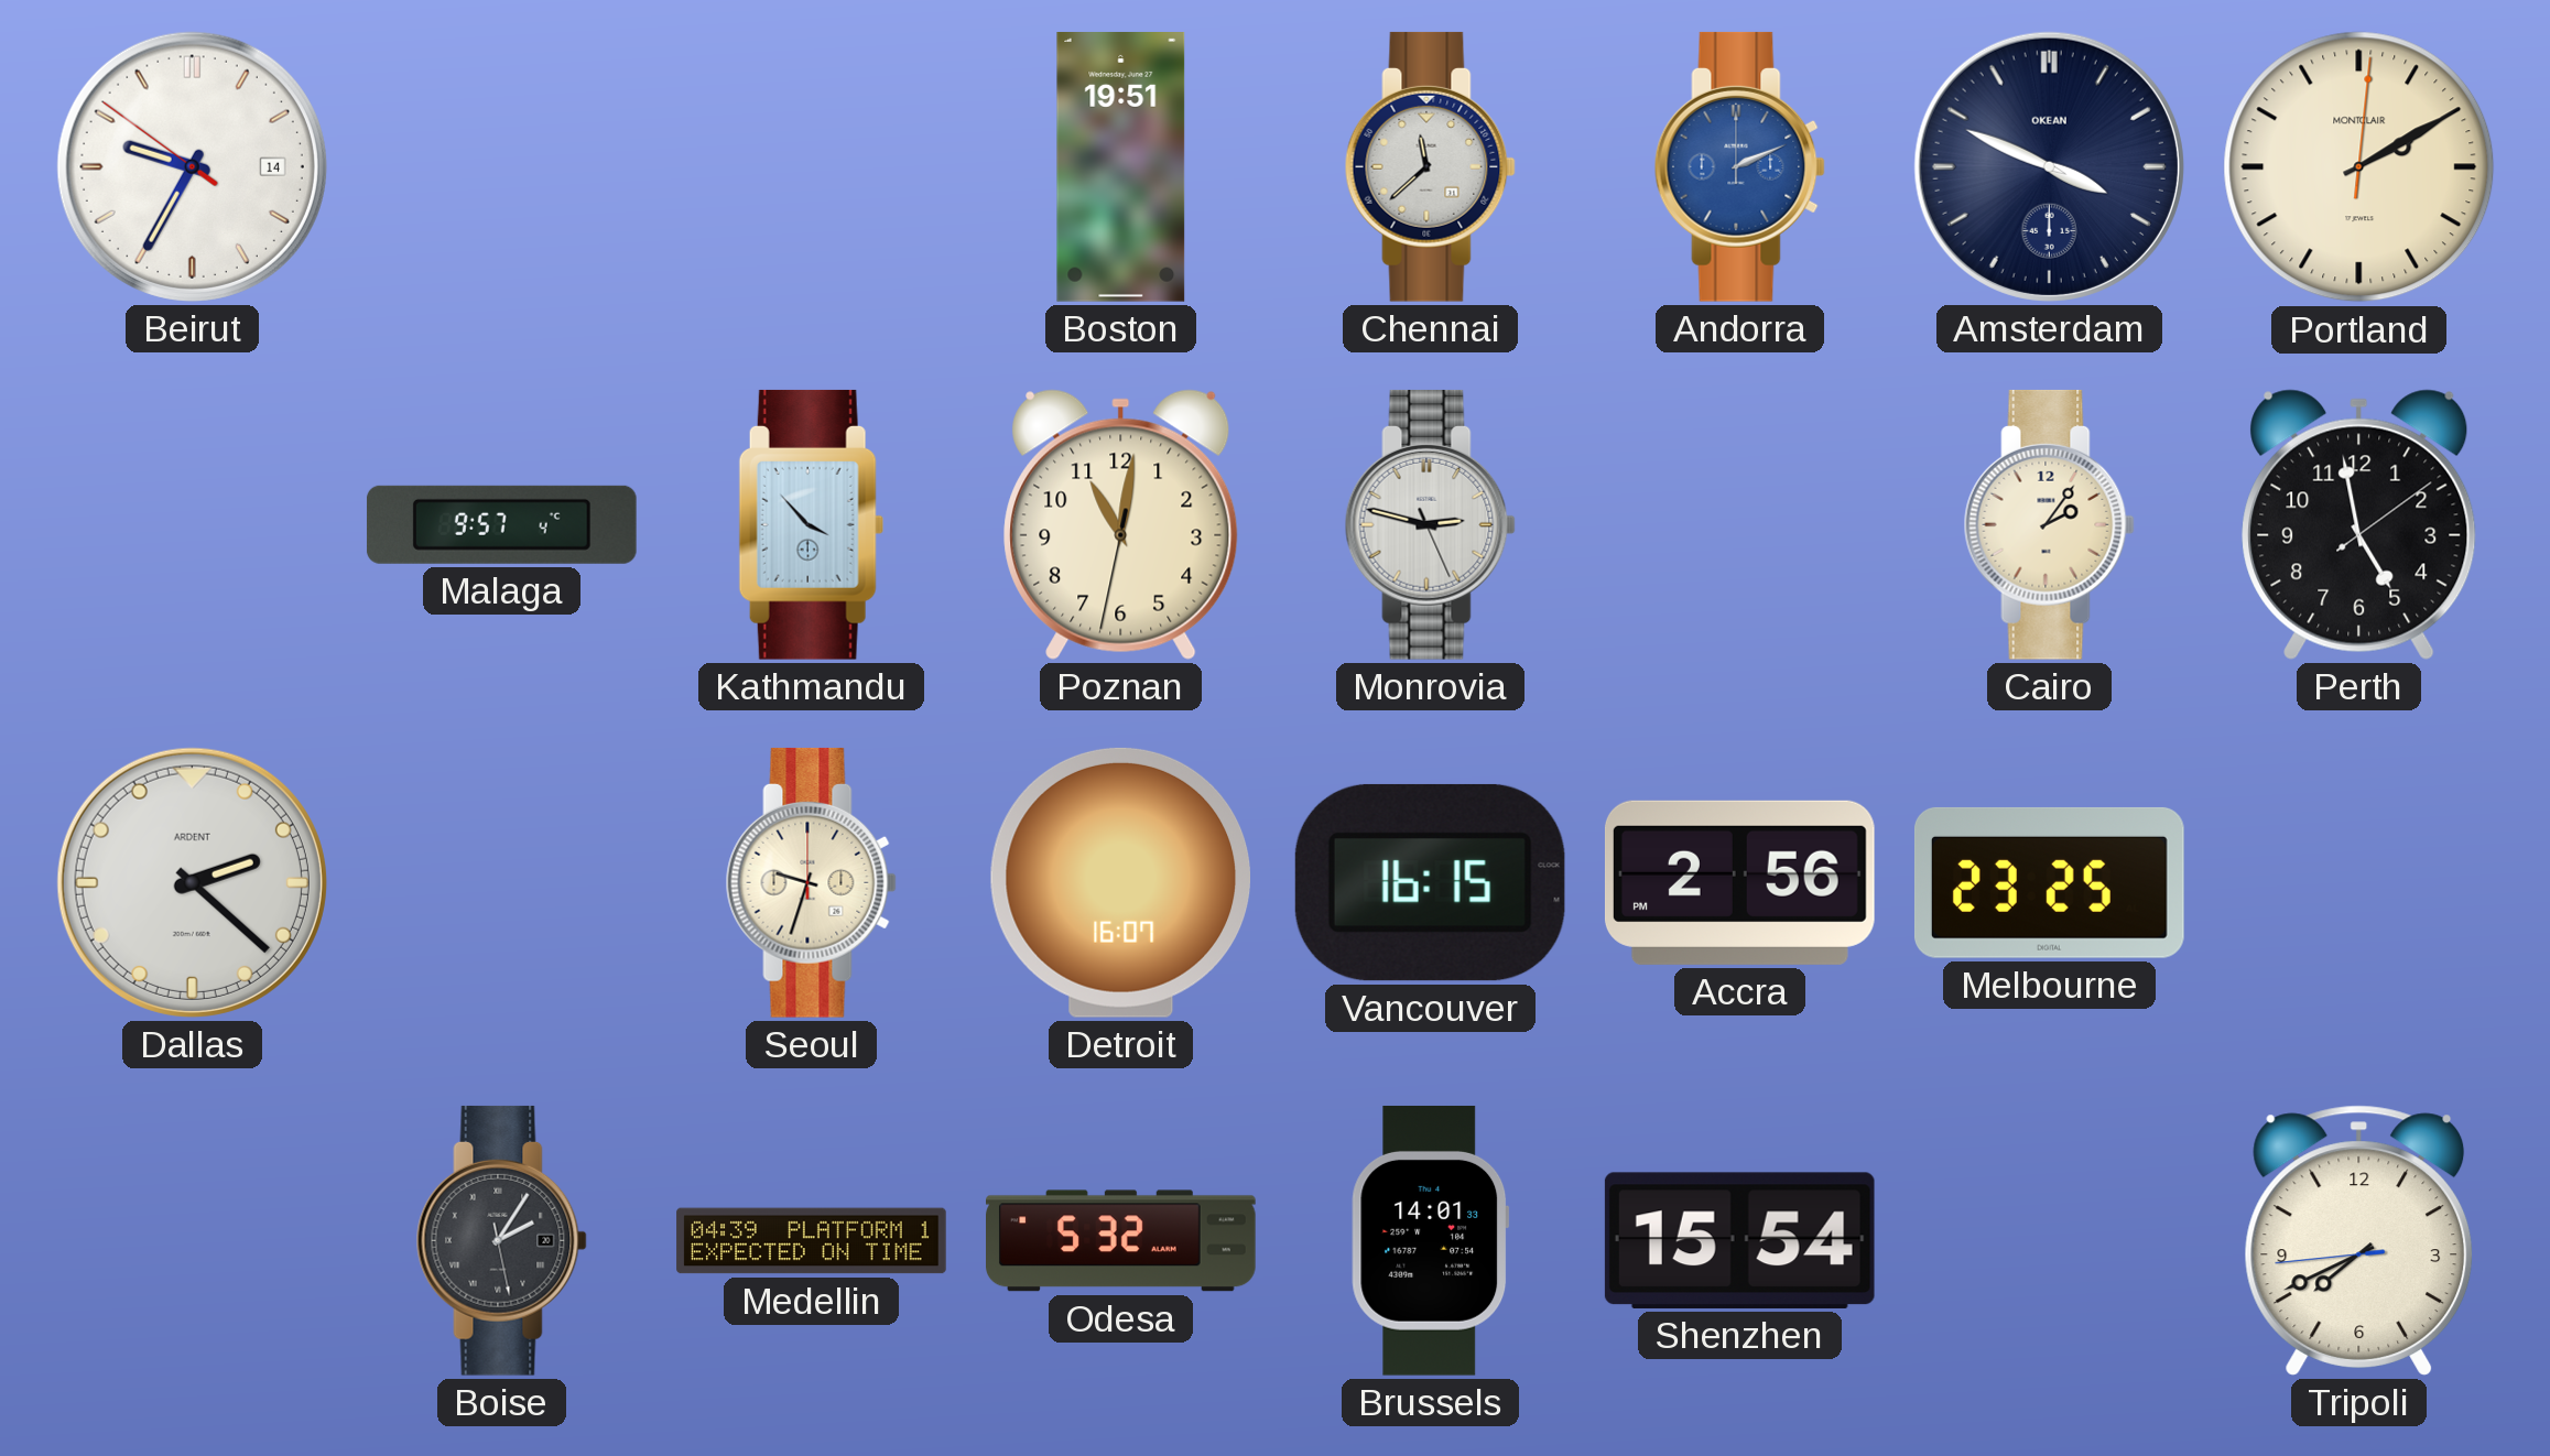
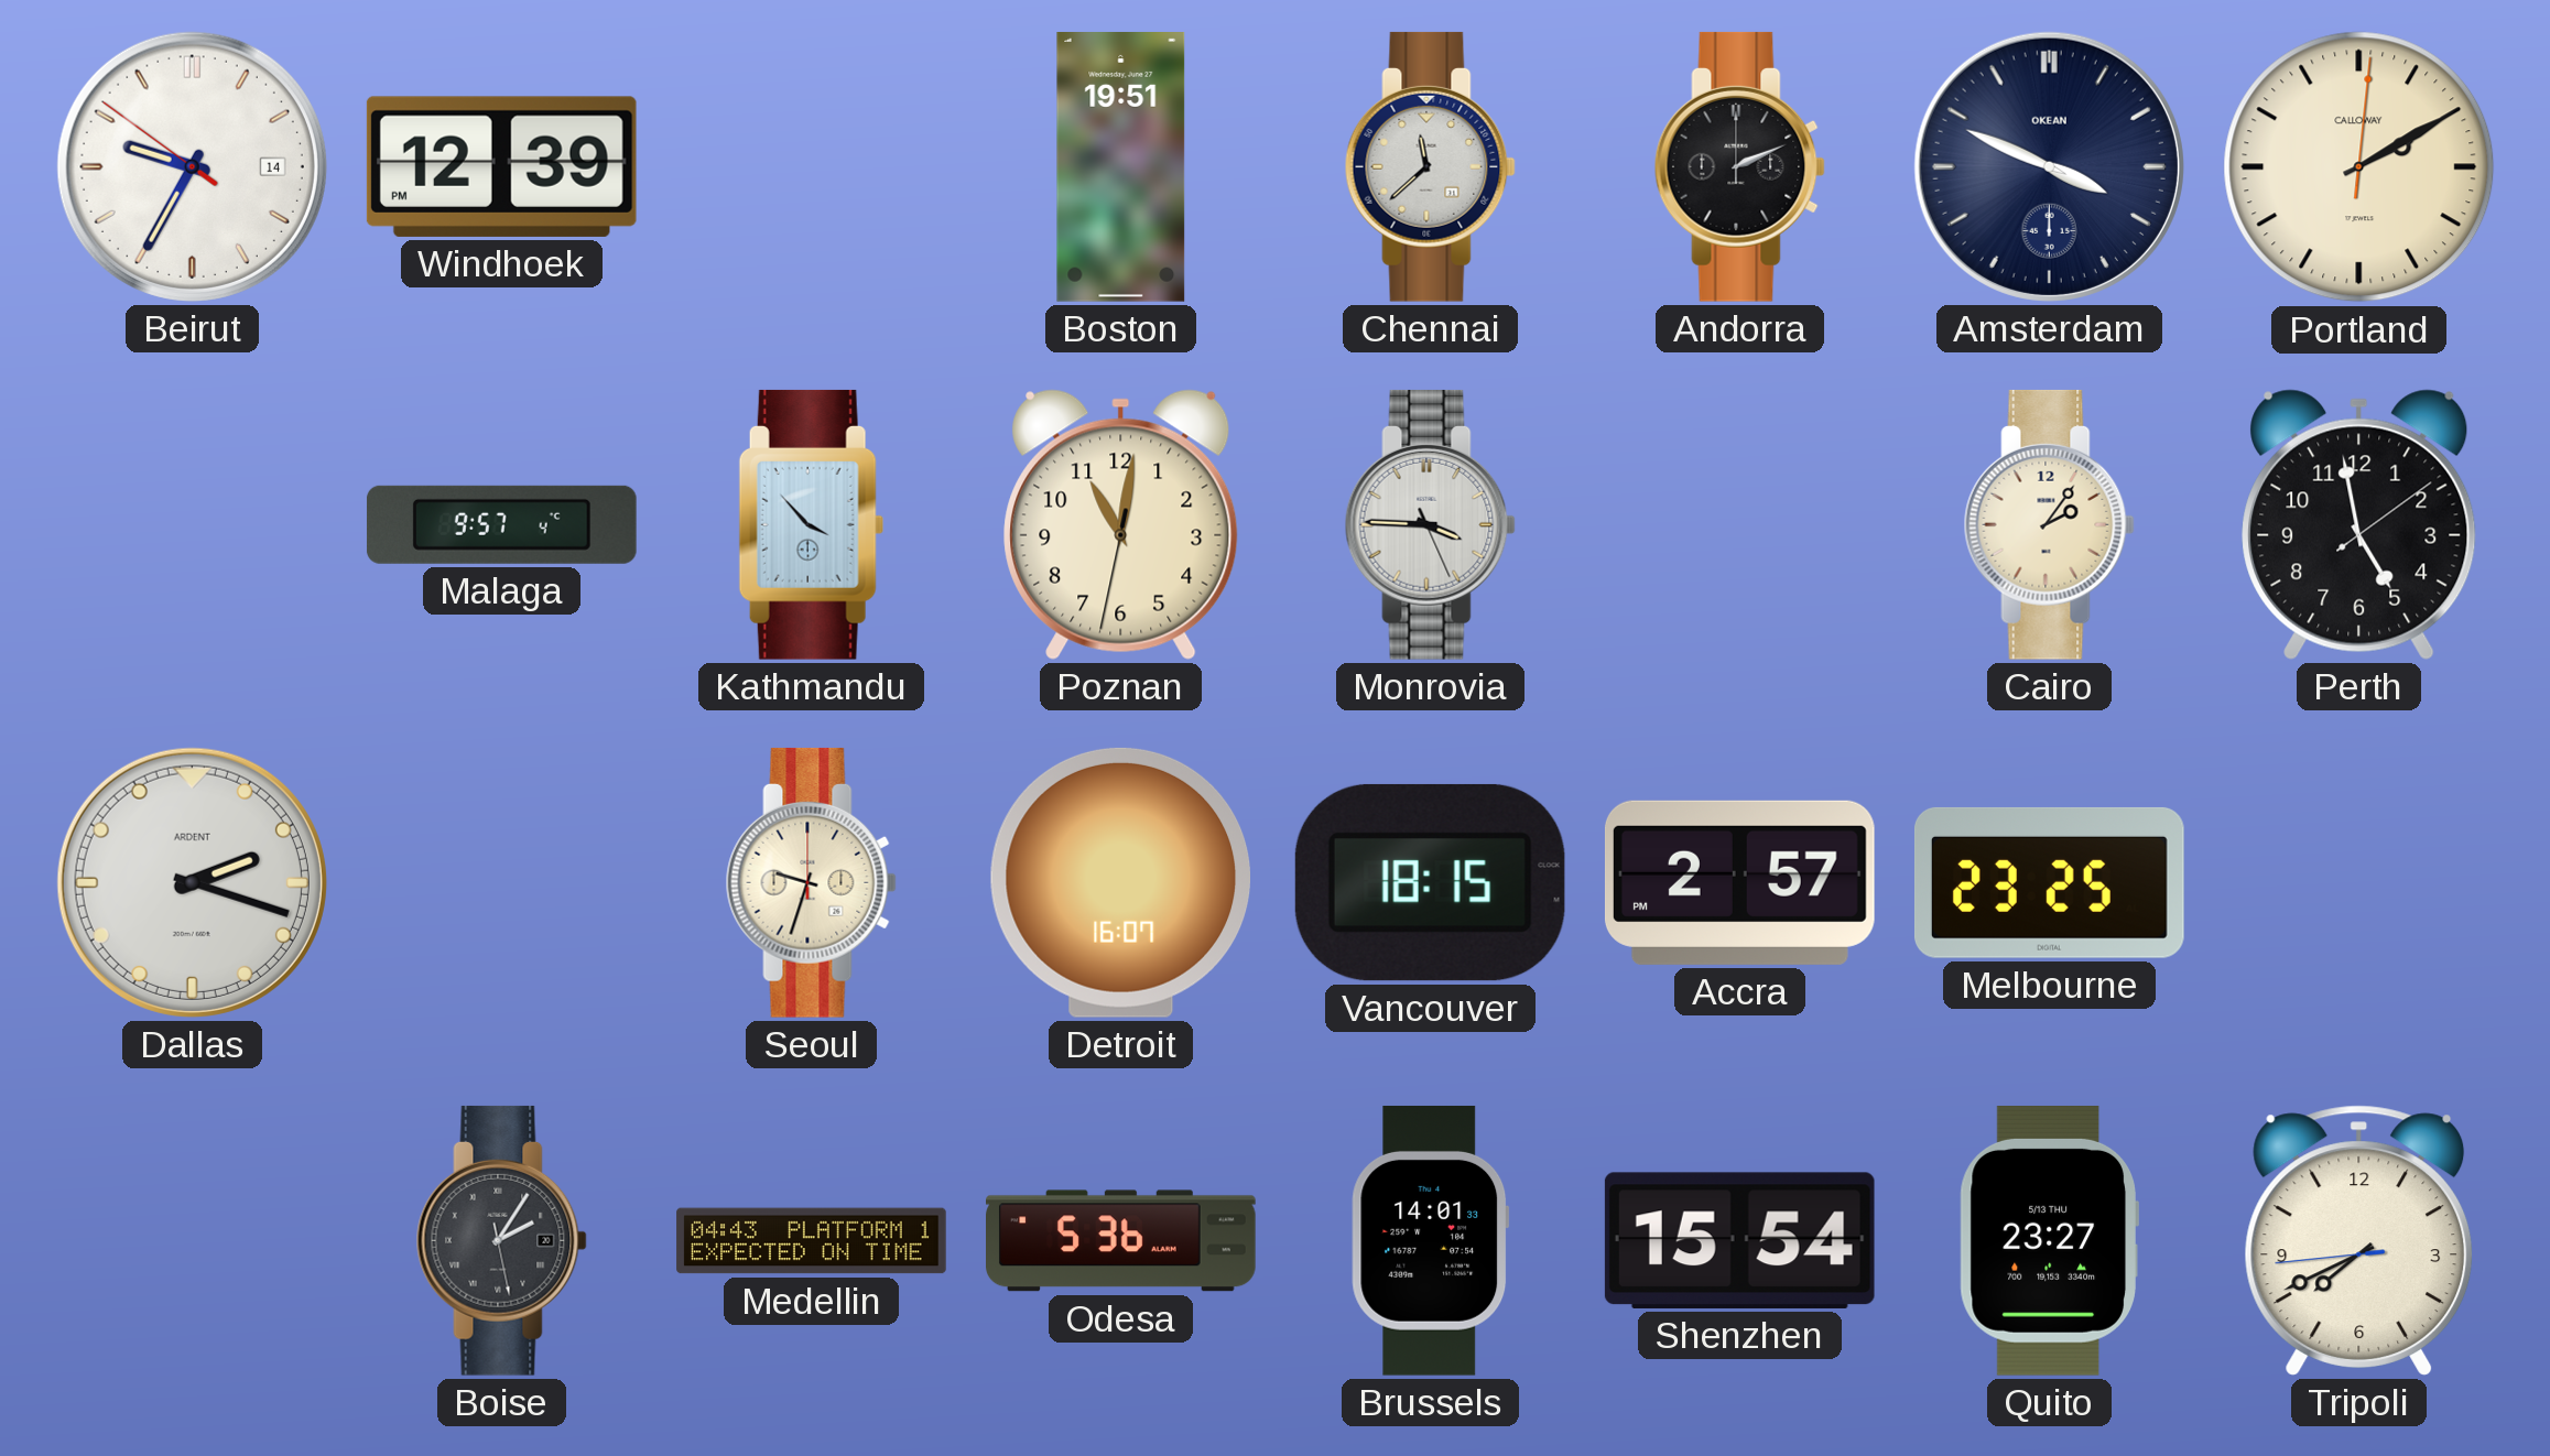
Windhoek: none -> 12:39 (501, 166)
Andorra dial: blue -> black (1739, 166)
Portland brand: MONTCLAIR -> CALLOWAY (2359, 167)
Monrovia: 2:47 -> 3:45 (1430, 524)
Dallas: 2:22 -> 2:18 (192, 882)
Vancouver: 16:15 -> 18:15 (1430, 882)
Accra: 2:56 -> 2:57 (1739, 882)
Medellin: 04:39 -> 04:43 (812, 1241)
Odesa: 5:32 -> 5:36 (1121, 1241)
Quito: none -> 23:27 (2049, 1240)
